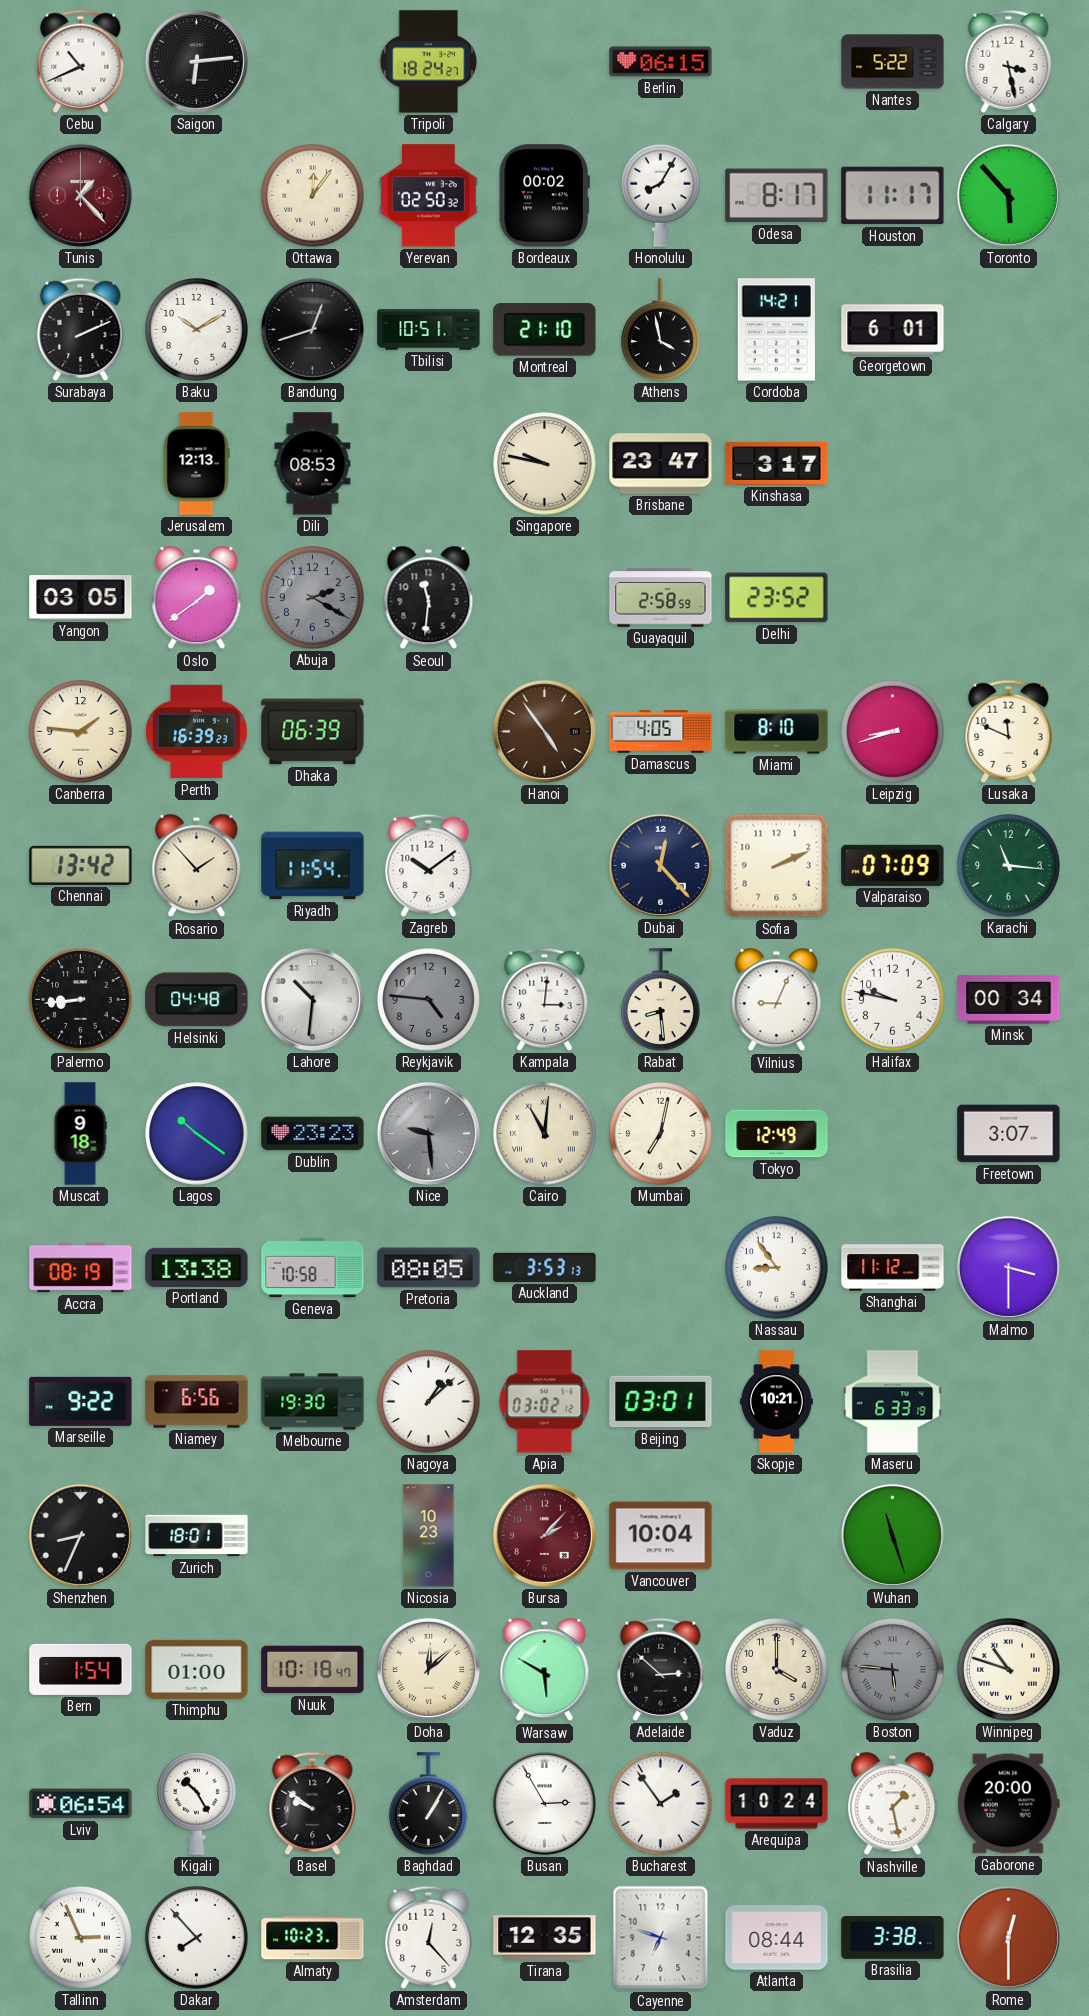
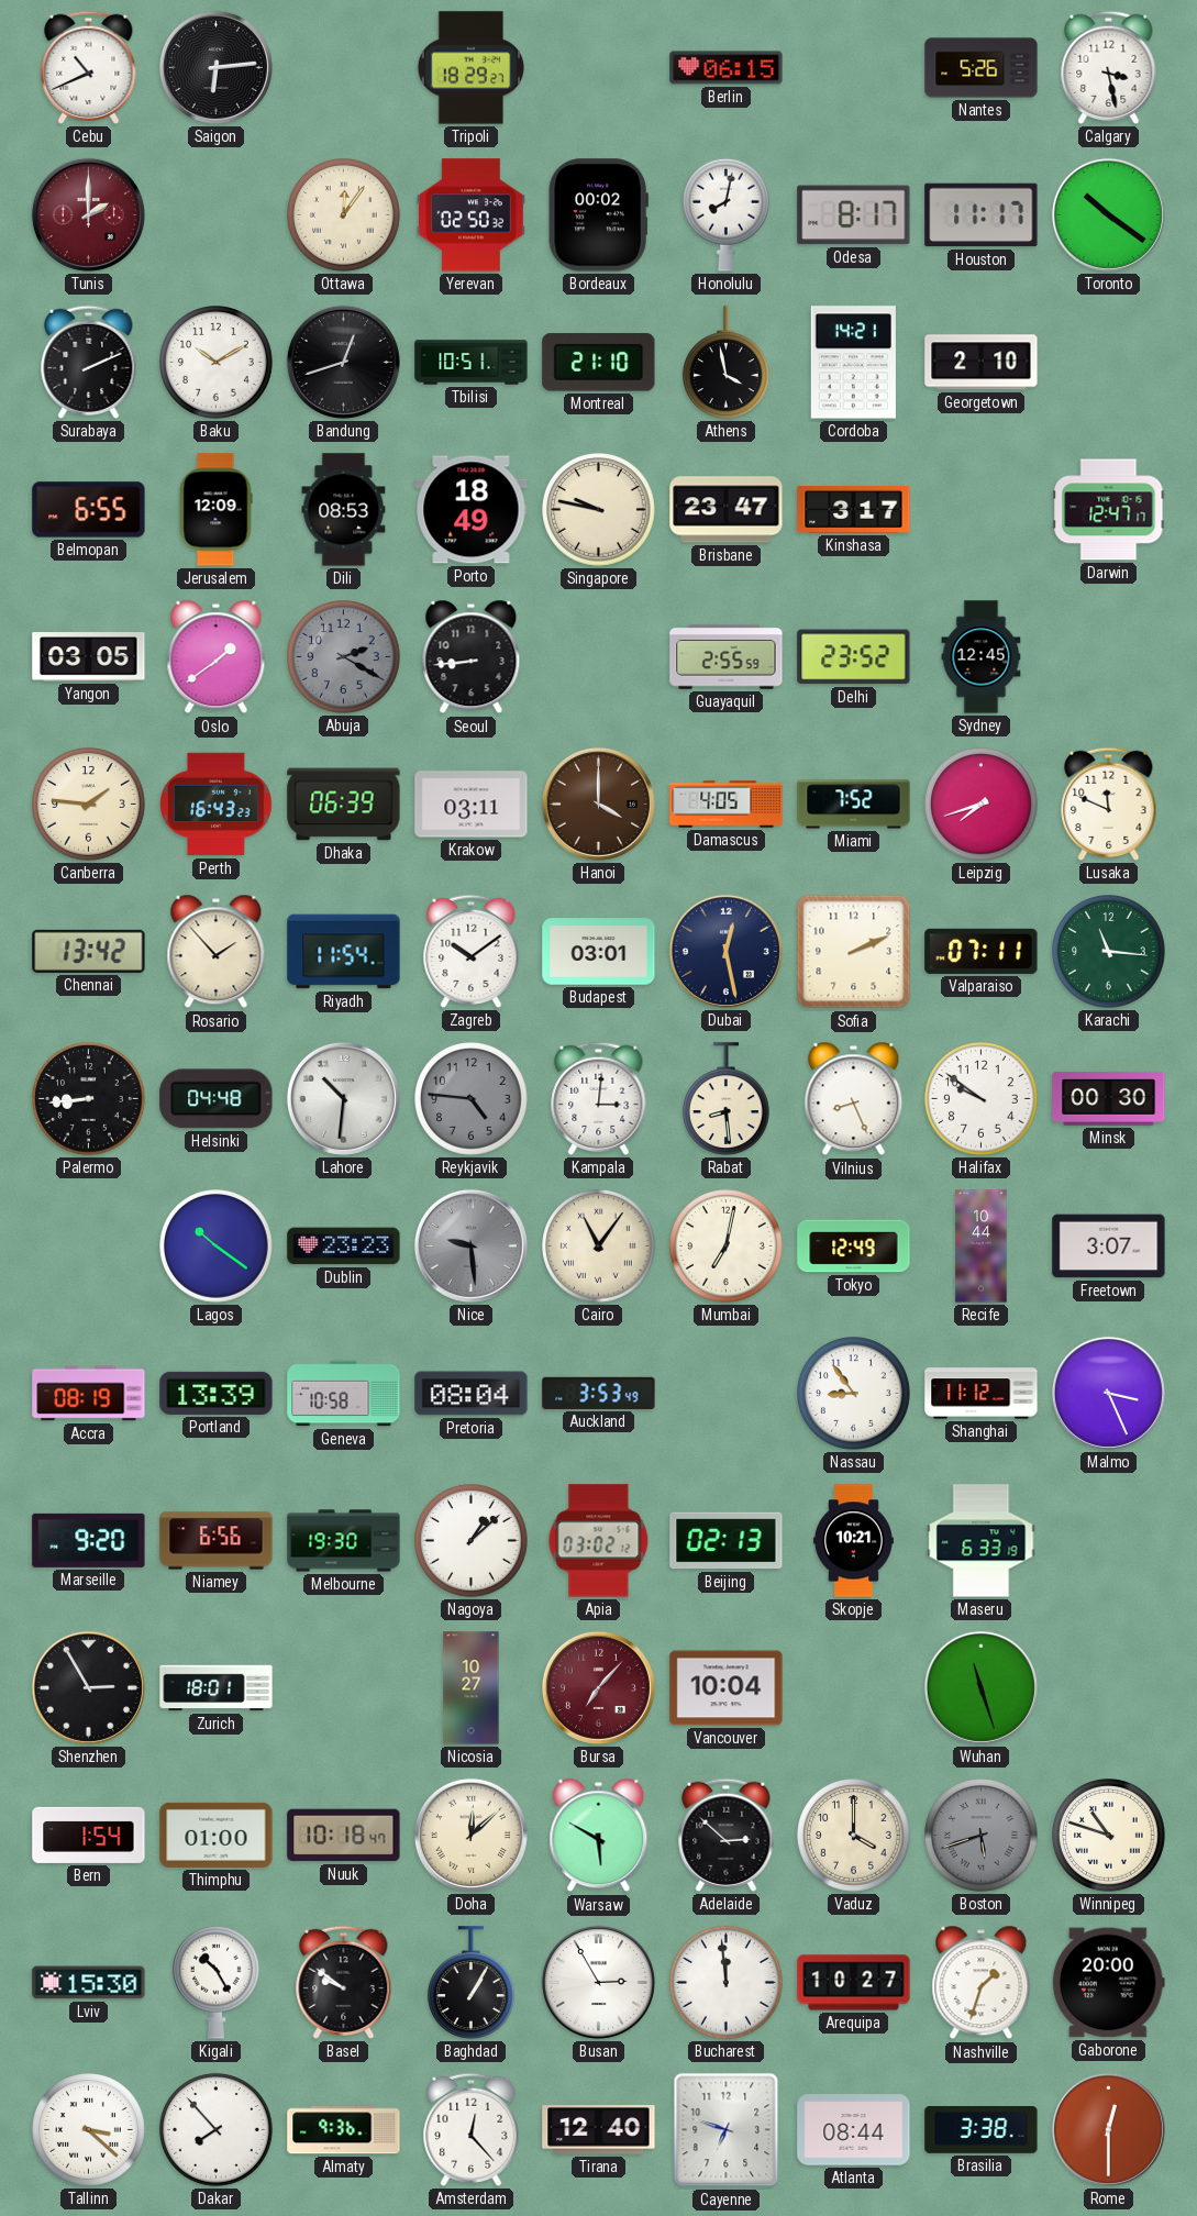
Tripoli: 18:24 -> 18:29 (472, 68)
Nantes: 5:22 -> 5:26 (982, 68)
Tunis: 1:23 -> 2:00 (88, 214)
Honolulu: 8:05 -> 8:02 (727, 214)
Toronto: 5:53 -> 10:21 (1108, 214)
Georgetown: 6:01 -> 2:10 (982, 363)
Belmopan: none -> 6:55 (89, 510)
Jerusalem: 12:13 -> 12:09 (215, 510)
Porto: none -> 18:49 (472, 510)
Darwin: none -> 12:47 (1109, 510)
Seoul: 11:31 -> 8:44 (472, 657)
Guayaquil: 2:58 -> 2:55 (727, 657)
Sydney: none -> 12:45 (982, 657)
Perth: 16:39 -> 16:43 (217, 805)
Krakow: none -> 03:11 (472, 805)
Hanoi: 4:54 -> 4:00 (598, 804)
Miami: 8:10 -> 7:52 (854, 805)
Leipzig: 8:42 -> 7:42 (982, 805)
Budapest: none -> 03:01 (599, 952)
Dubai: 12:23 -> 12:28 (725, 951)
Valparaiso: 07:09 -> 07:11 (982, 951)
Vilnius: 9:04 -> 8:26 (854, 1099)
Halifax: 9:47 -> 9:51 (982, 1099)
Minsk: 00:34 -> 00:30 (1109, 1098)
Muscat: 9:18 -> none (80, 1134)
Cairo: 11:01 -> 11:06 (599, 1246)
Recife: none -> 10:44 (982, 1246)
Portland: 13:38 -> 13:39 (217, 1393)
Pretoria: 08:05 -> 08:04 (472, 1394)
Auckland: 3:53:13 -> 3:53:49 (599, 1393)
Malmo: 3:30 -> 3:26 (1108, 1393)
Marseille: 9:22 -> 9:20 (89, 1540)
Beijing: 03:01 -> 02:13 (727, 1541)
Shenzhen: 8:34 -> 2:55 (88, 1687)
Nicosia: 10:23 -> 10:27 (472, 1688)
Bursa: 2:07 -> 7:07 (598, 1687)
Boston: 5:46 -> 5:42 (982, 1836)
Lviv: 06:54 -> 15:30 (89, 1983)
Bucharest: 1:54 -> 11:59 (727, 1983)
Arequipa: 10:24 -> 10:27 (854, 1983)
Nashville: 1:28 -> 1:33 (982, 1983)
Tallinn: 2:56 -> 3:22 (89, 2130)
Almaty: 10:23 -> 9:36 (344, 2130)
Tirana: 12:35 -> 12:40 (599, 2130)
